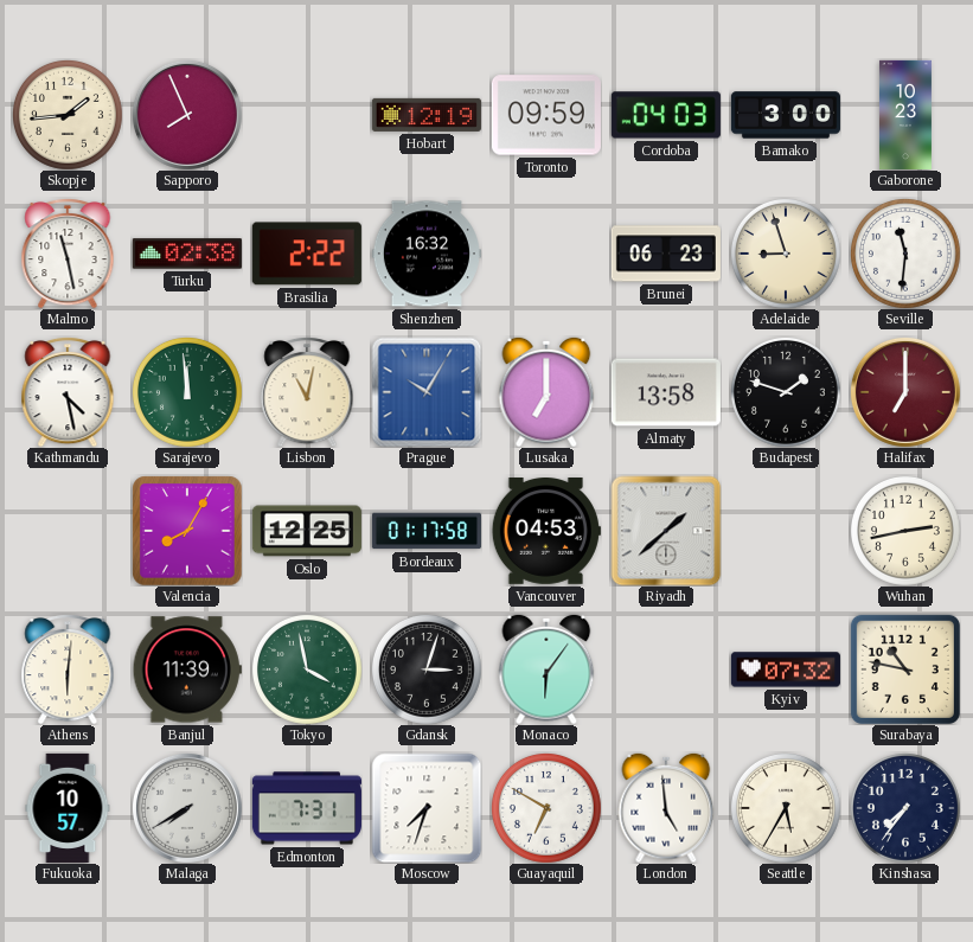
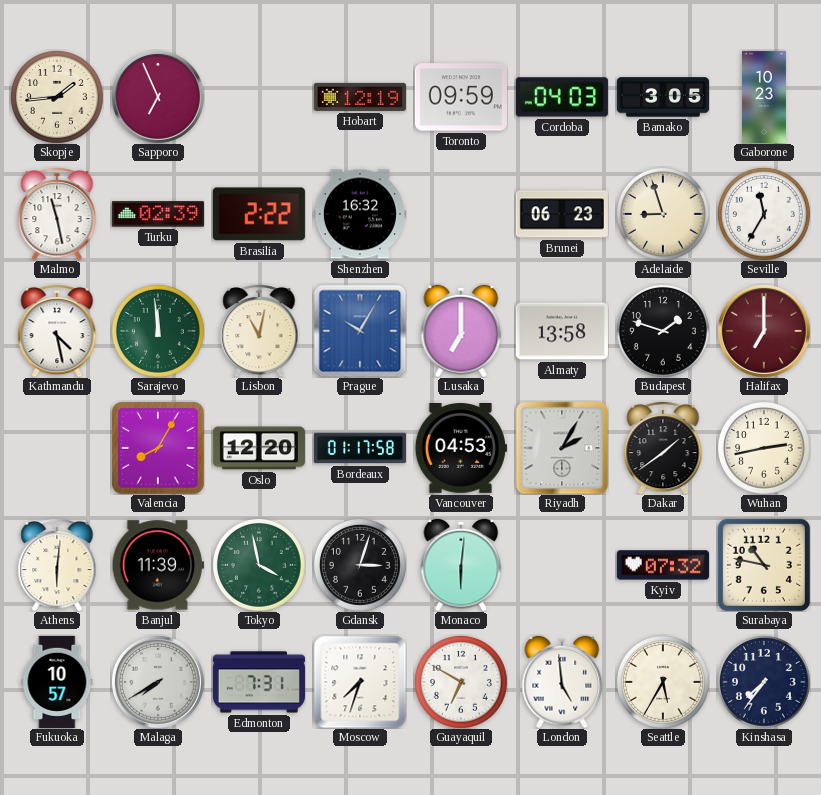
Sapporo: 7:56 -> 6:56 (158, 97)
Bamako: 3:00 -> 3:05 (663, 97)
Turku: 02:38 -> 02:39 (158, 214)
Seville: 11:31 -> 11:35 (764, 214)
Oslo: 12:25 -> 12:20 (259, 448)
Riyadh: 1:38 -> 2:05 (562, 448)
Dakar: none -> 1:39 (663, 448)
Monaco: 6:06 -> 6:01 (461, 565)
